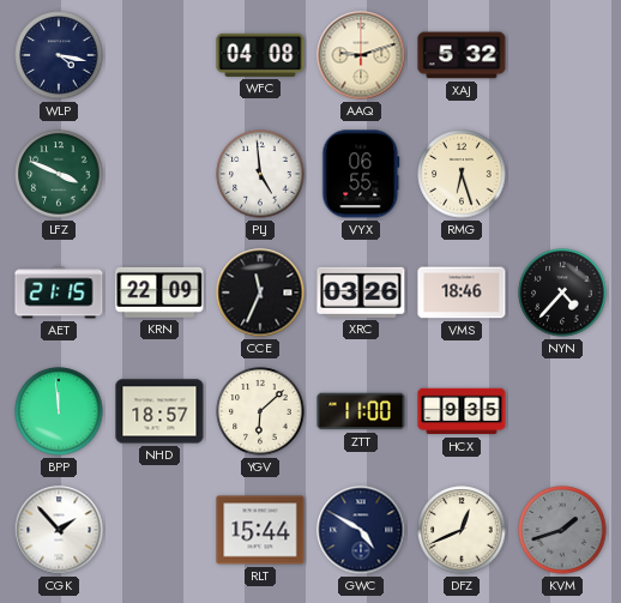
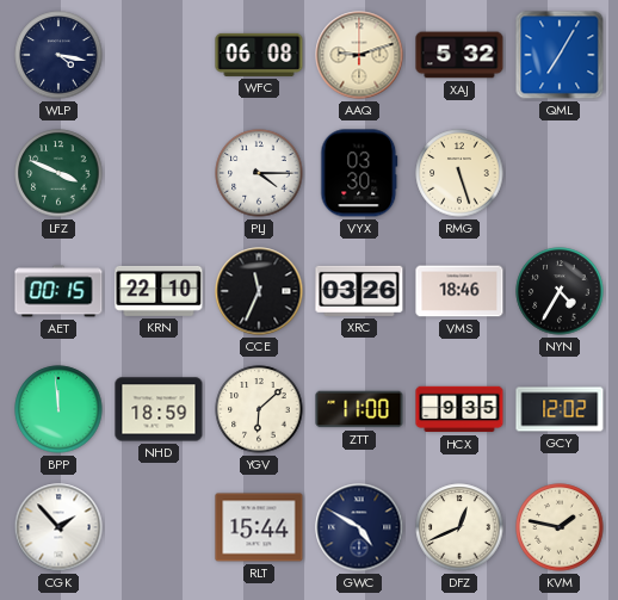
WFC: 04:08 -> 06:08 (259, 55)
QML: none -> 7:05 (560, 55)
PLJ: 4:59 -> 4:15 (259, 173)
VYX: 06:55 -> 03:30 (359, 173)
RMG: 6:27 -> 5:27 (459, 173)
AET: 21:15 -> 00:15 (58, 291)
KRN: 22:09 -> 22:10 (159, 291)
NYN: 4:37 -> 4:35 (560, 291)
NHD: 18:57 -> 18:59 (159, 409)
GCY: none -> 12:02 (560, 409)
KVM: 1:42 -> 1:47 (560, 527)
KVM dial: grey -> cream (560, 527)
